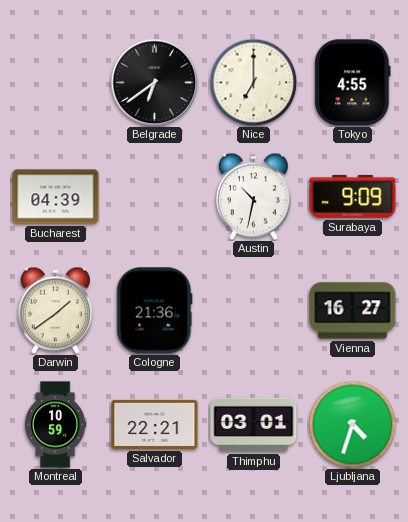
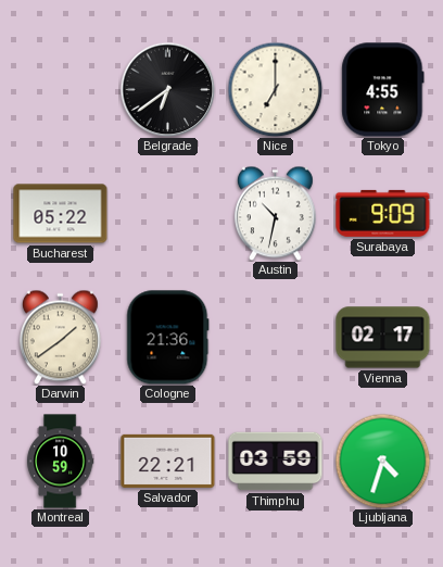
Bucharest: 04:39 -> 05:22 (61, 214)
Vienna: 16:27 -> 02:17 (383, 338)
Thimphu: 03:01 -> 03:59 (276, 462)
